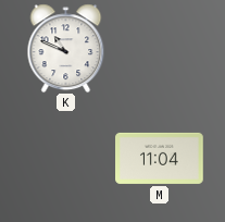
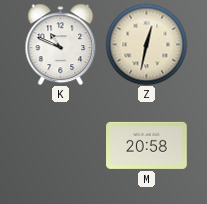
Z: none -> 12:32 (146, 44)
M: 11:04 -> 20:58 (147, 145)
